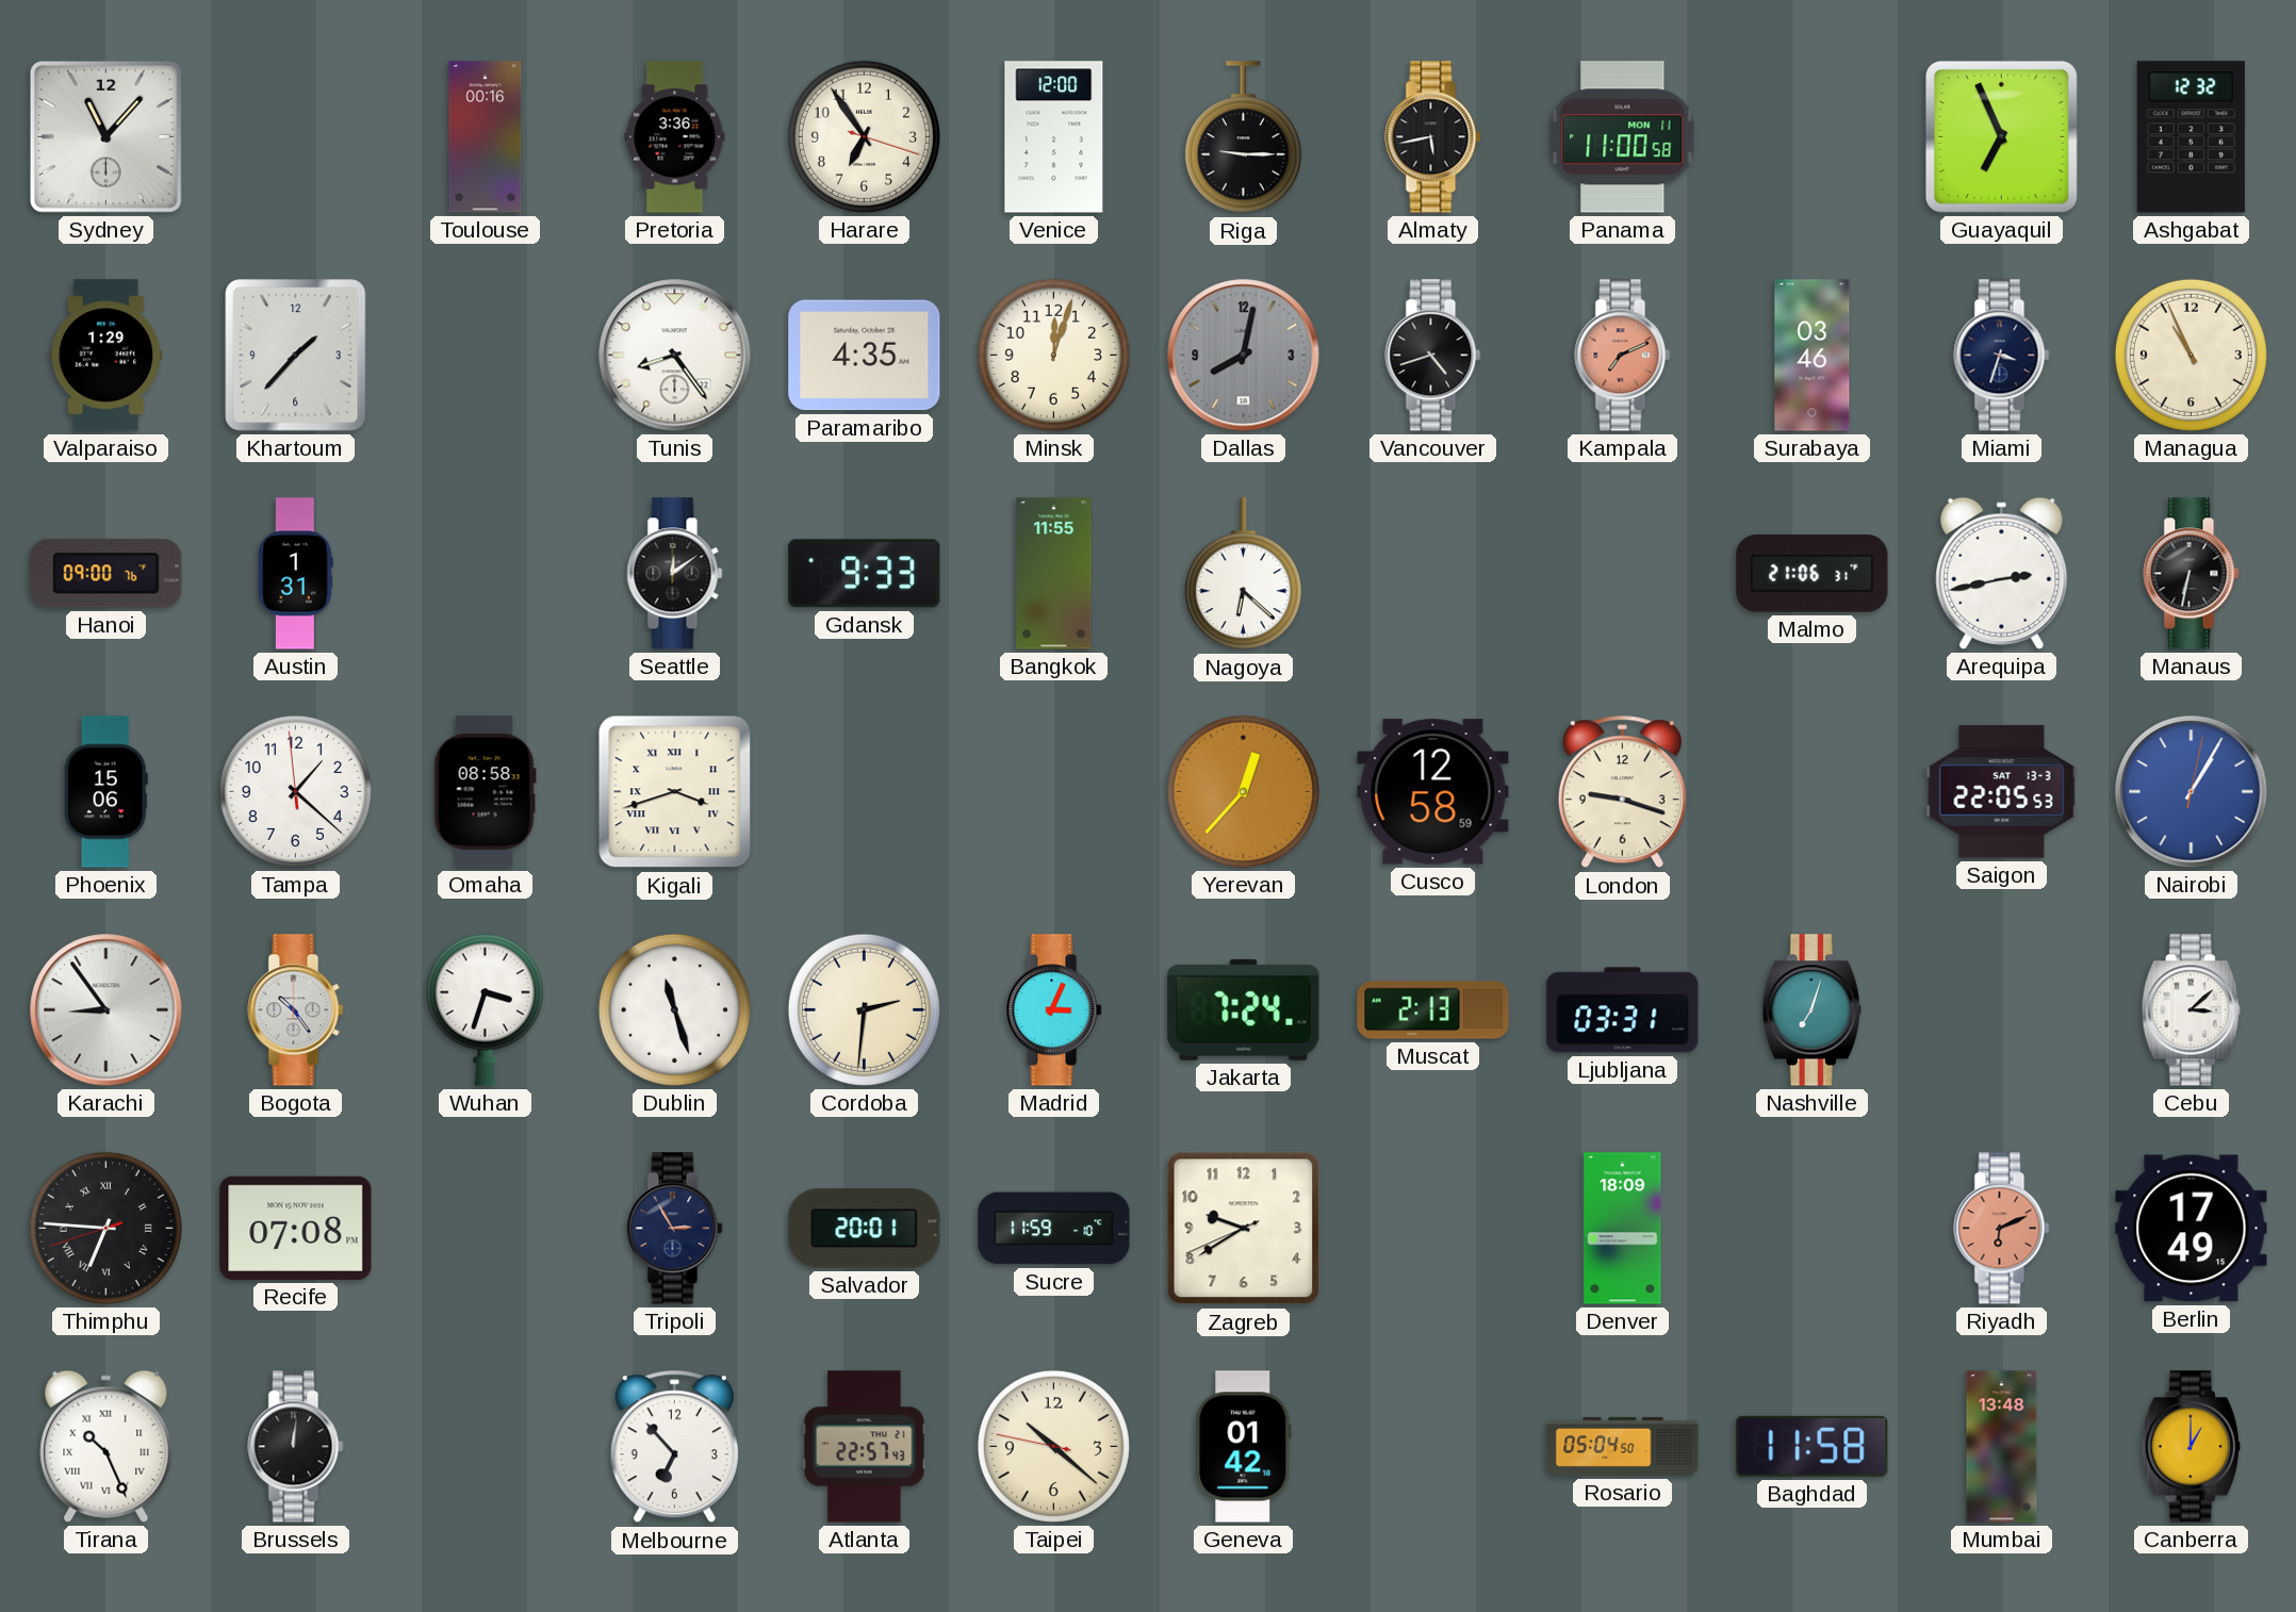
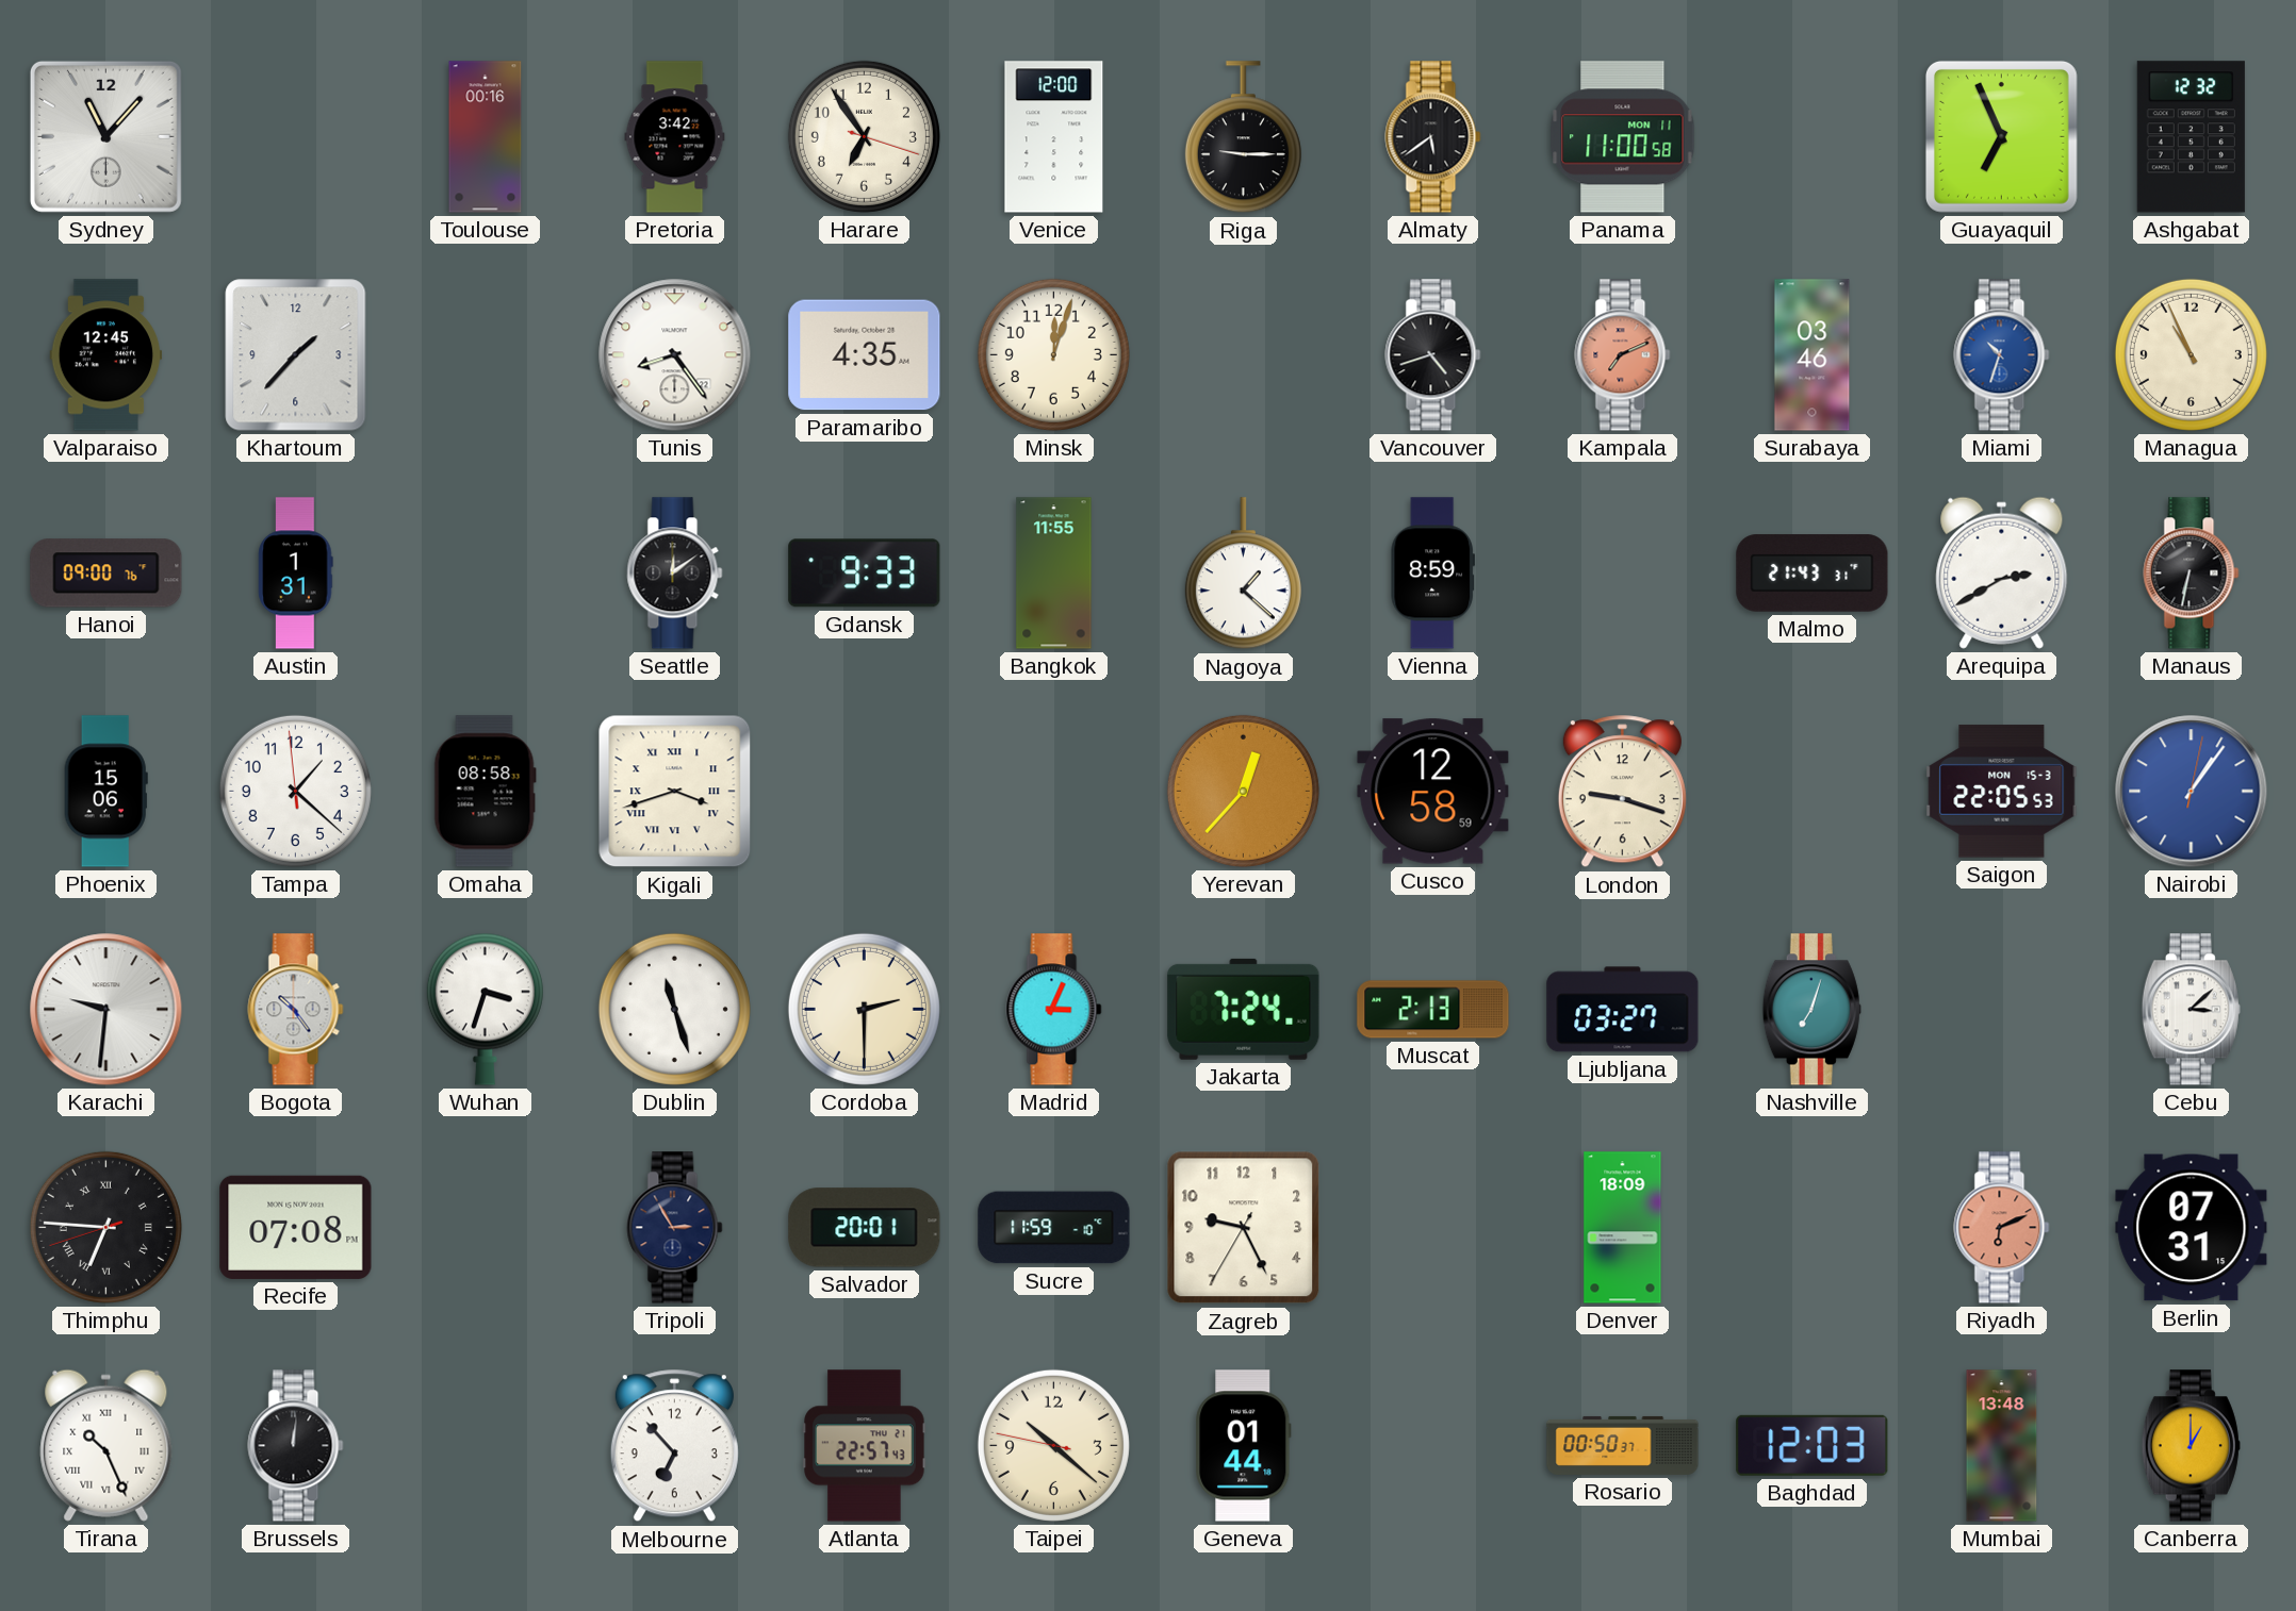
Pretoria: 3:36 -> 3:42 (675, 137)
Almaty: 5:43 -> 5:39 (1433, 137)
Valparaiso: 1:29 -> 12:45 (106, 355)
Dallas: 8:02 -> none (1244, 356)
Miami: 3:33 -> 10:33 (2002, 355)
Miami dial: navy -> blue (2002, 355)
Nagoya: 6:22 -> 1:22 (1243, 574)
Vienna: none -> 8:59 (1432, 574)
Malmo: 21:06 -> 21:43 (1813, 574)
Arequipa: 2:43 -> 2:40 (2002, 572)
Saigon date: SAT 13-3 -> MON 15-3 (2002, 792)
Nairobi: 1:05 -> 1:06 (2192, 792)
Karachi: 8:54 -> 9:31 (106, 1010)
Cordoba: 2:31 -> 2:30 (864, 1009)
Ljubljana: 03:31 -> 03:27 (1623, 1010)
Zagreb: 9:39 -> 9:25 (1244, 1228)
Berlin: 17:49 -> 07:31 (2192, 1228)
Geneva: 01:42 -> 01:44 (1244, 1446)
Rosario: 05:04 -> 00:50 (1623, 1445)
Baghdad: 11:58 -> 12:03 (1813, 1445)
